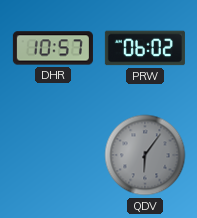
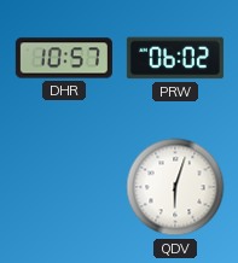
QDV: 6:06 -> 6:03 (175, 187)
QDV dial: grey -> white (175, 187)
